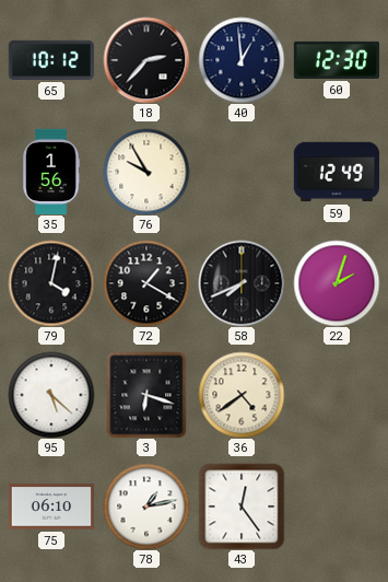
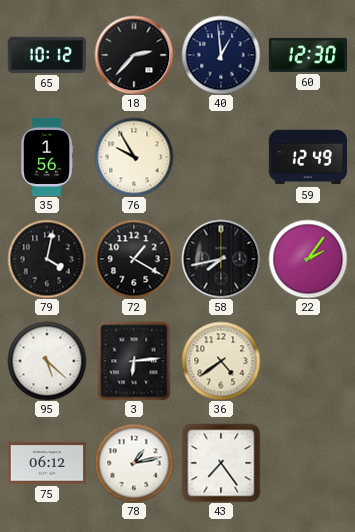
58: 7:41 -> 7:43 (221, 259)
22: 2:03 -> 2:06 (308, 259)
3: 6:18 -> 6:14 (134, 361)
75: 06:10 -> 06:12 (46, 463)
43: 12:24 -> 7:24 (221, 463)
